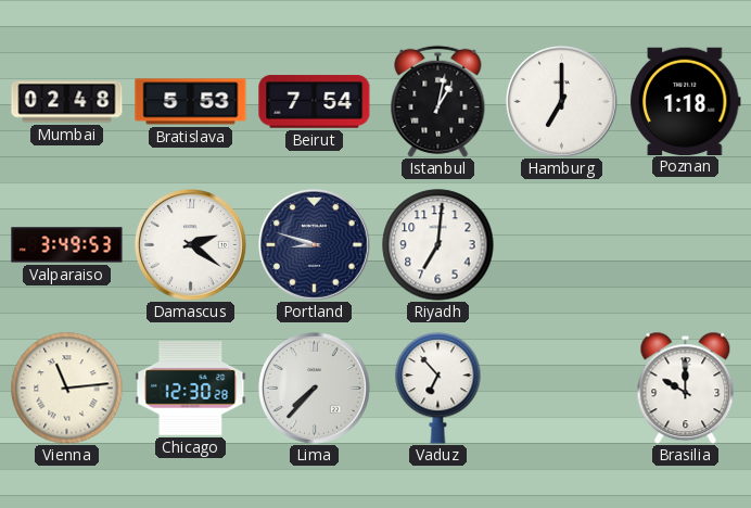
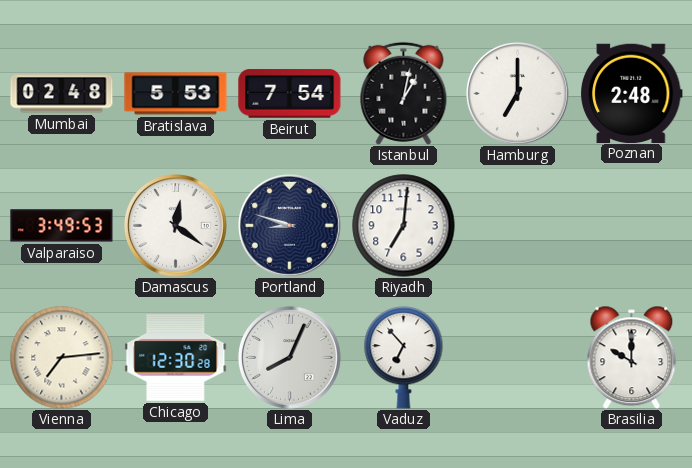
Poznan: 1:18 -> 2:48 (632, 93)
Damascus: 2:21 -> 12:21 (176, 226)
Vienna: 11:14 -> 7:14 (62, 358)
Lima: 7:37 -> 8:04 (290, 358)
